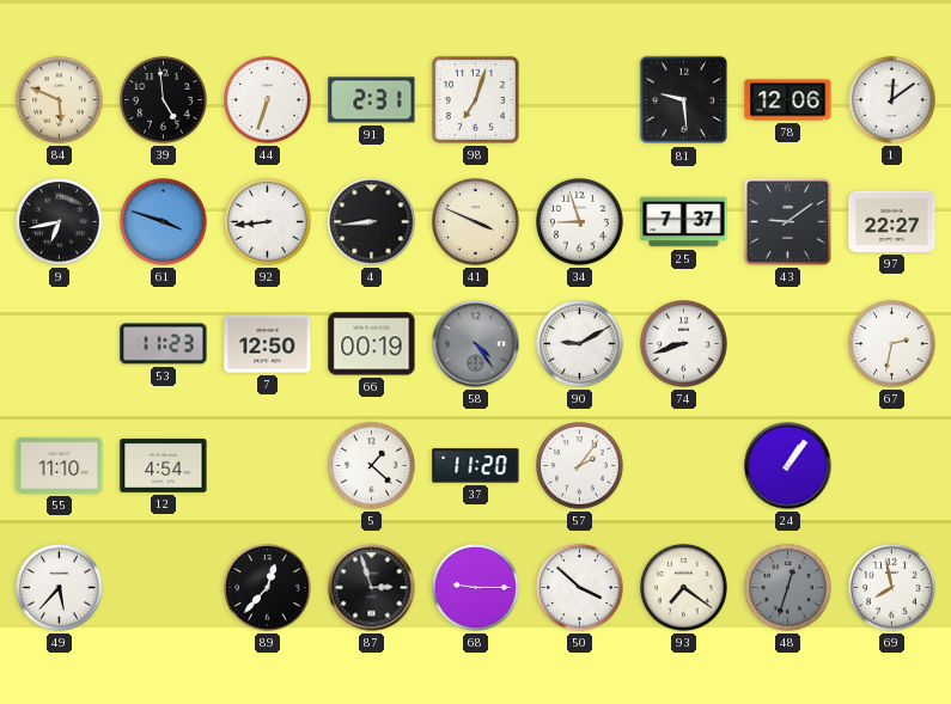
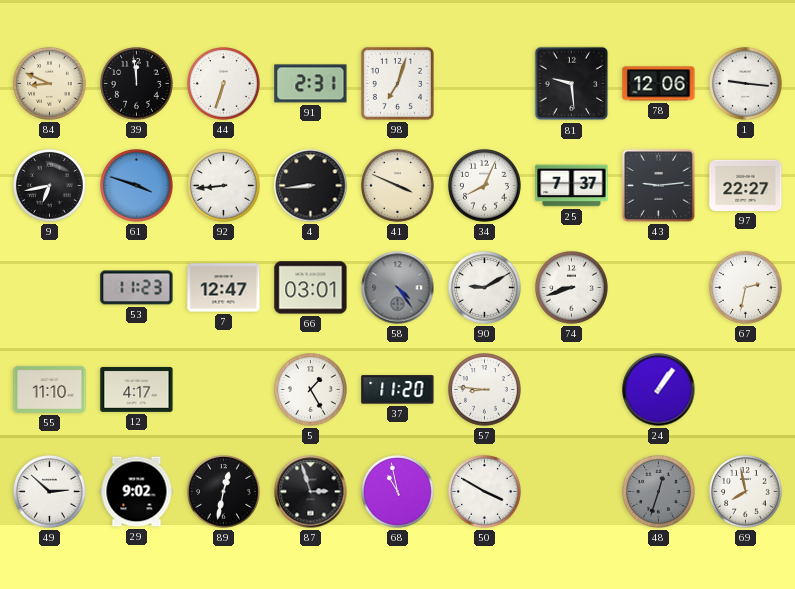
84: 5:49 -> 8:49 (50, 84)
39: 4:59 -> 11:59 (137, 84)
1: 12:09 -> 9:16 (746, 84)
34: 8:57 -> 8:04 (485, 186)
43: 9:09 -> 9:14 (658, 185)
7: 12:50 -> 12:47 (224, 288)
66: 00:19 -> 03:01 (311, 288)
12: 4:54 -> 4:17 (137, 389)
5: 1:22 -> 1:25 (311, 390)
57: 2:06 -> 8:46 (485, 390)
49: 5:37 -> 2:52 (50, 492)
29: none -> 9:02 (137, 492)
89: 12:37 -> 12:32 (224, 492)
68: 9:15 -> 10:58 (398, 492)
50: 3:52 -> 3:50 (485, 492)
93: 7:21 -> none (684, 588)
